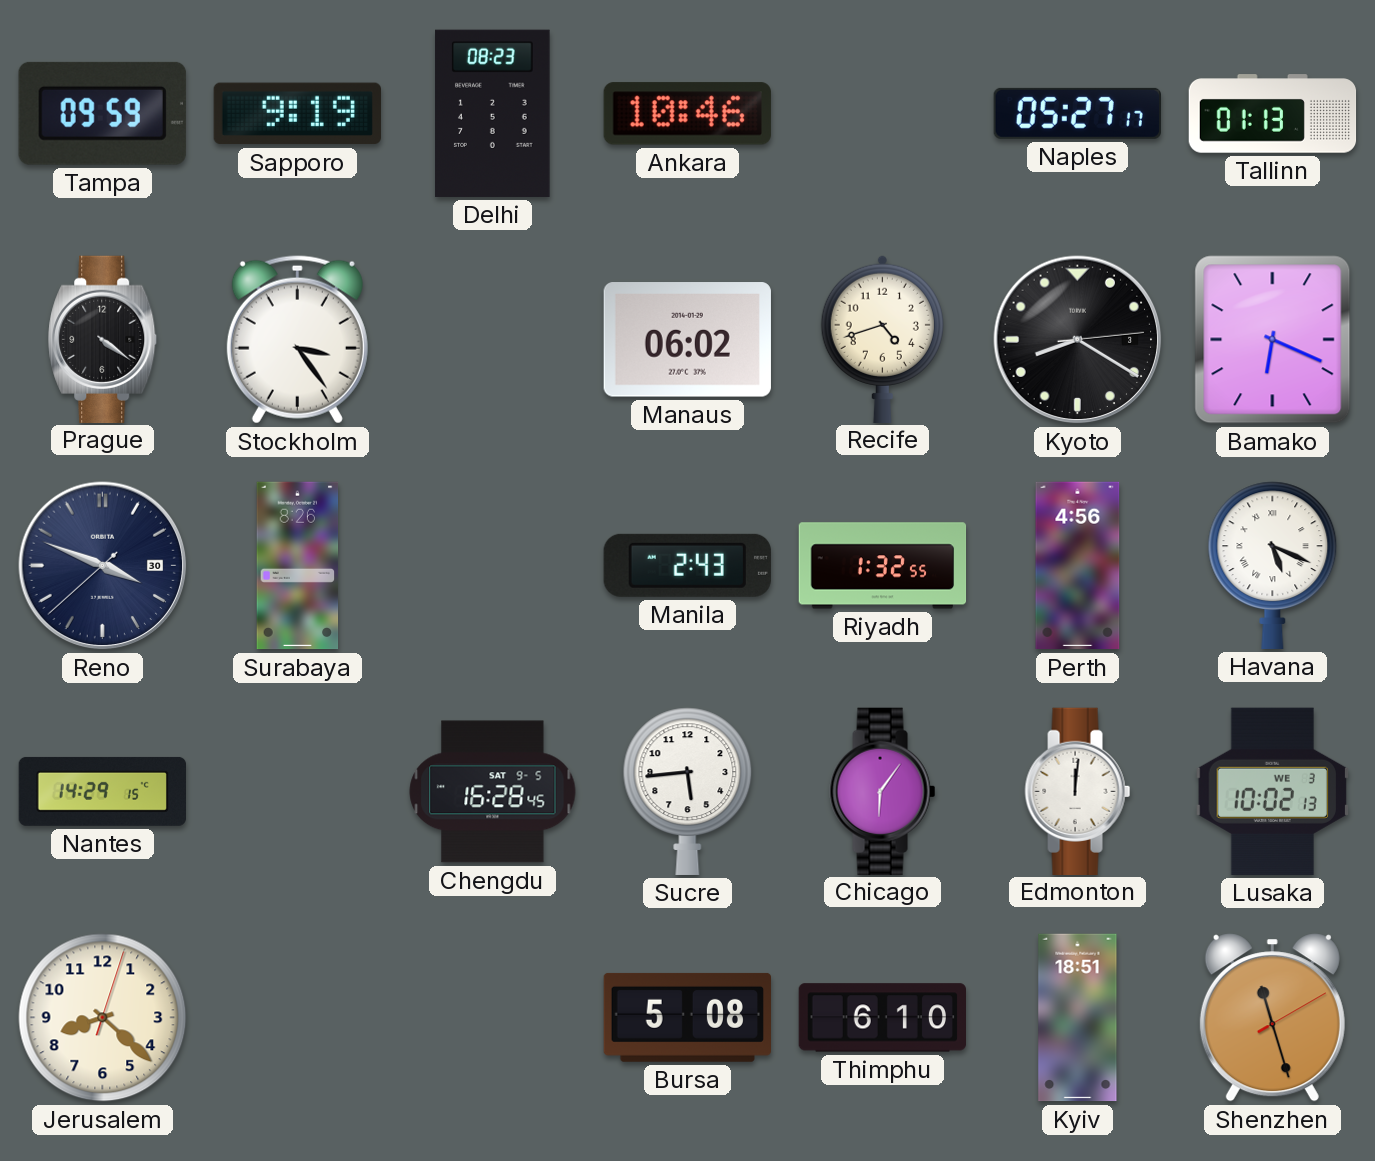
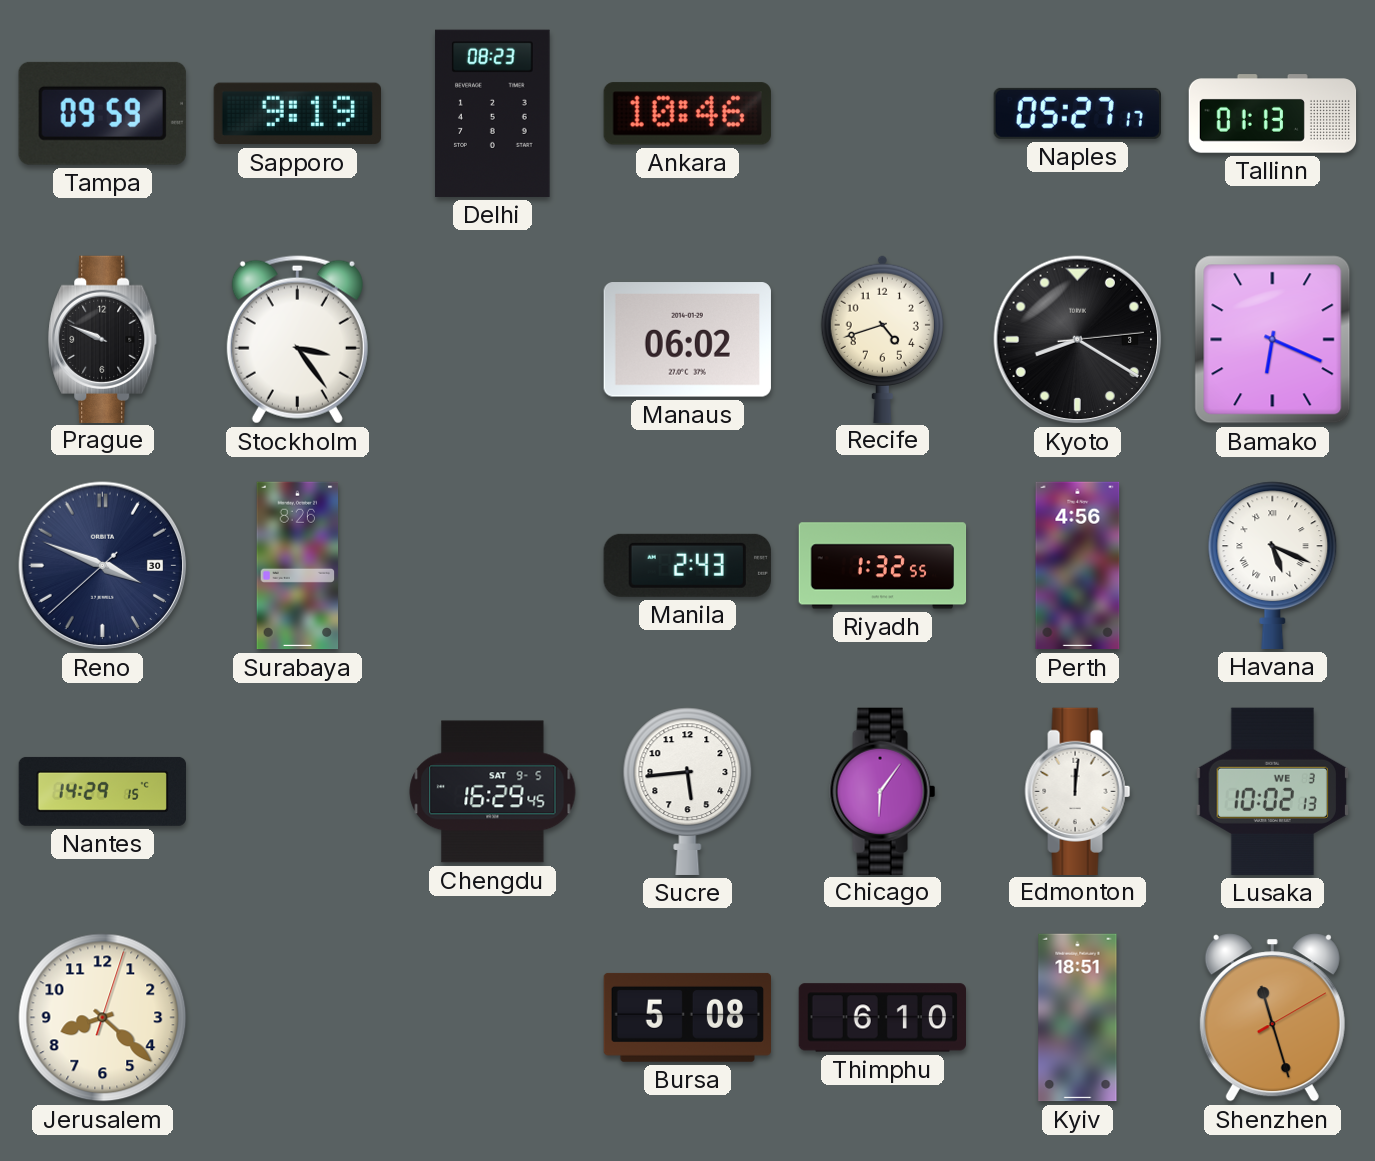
Prague: 4:21 -> 9:49 (103, 339)
Chengdu: 16:28 -> 16:29 (493, 792)
